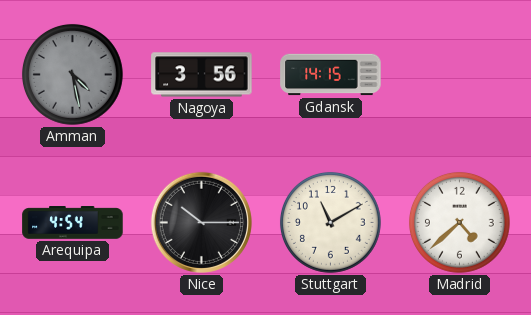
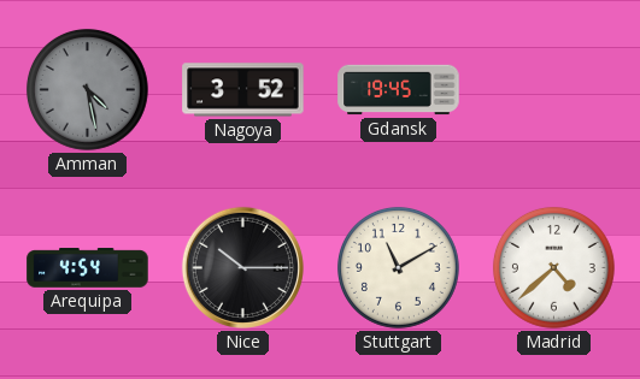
Nagoya: 3:56 -> 3:52 (243, 90)
Gdansk: 14:15 -> 19:45 (399, 90)
